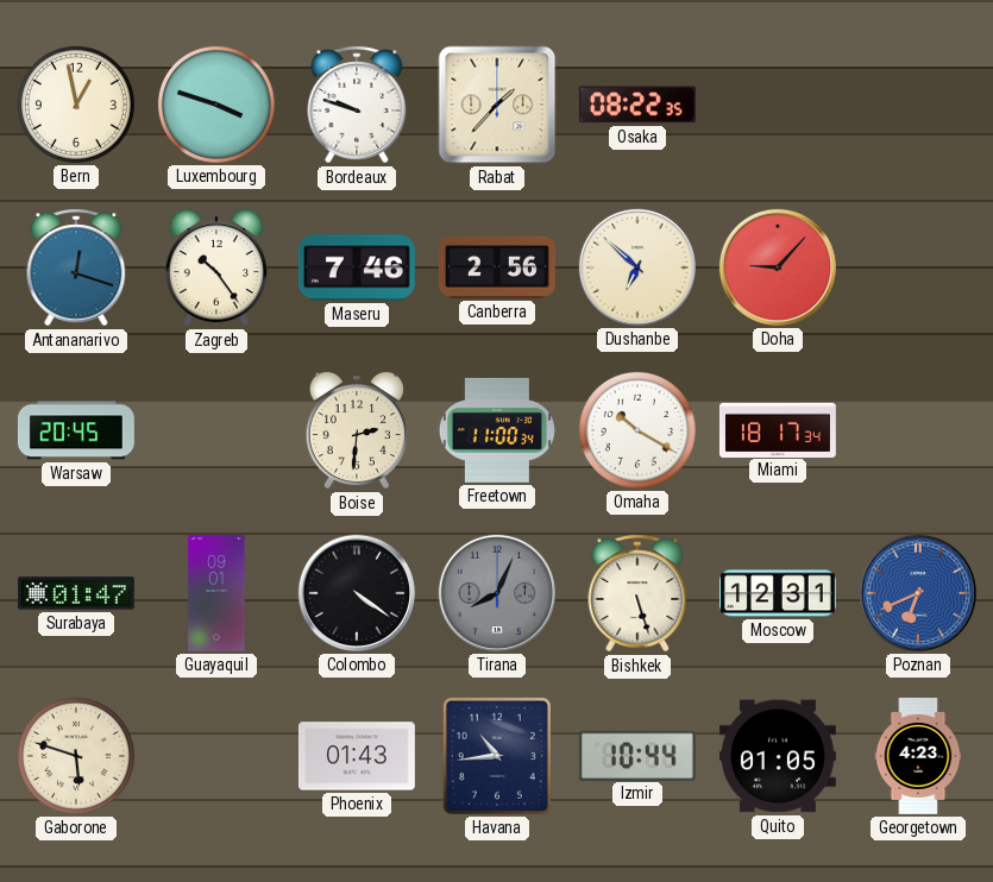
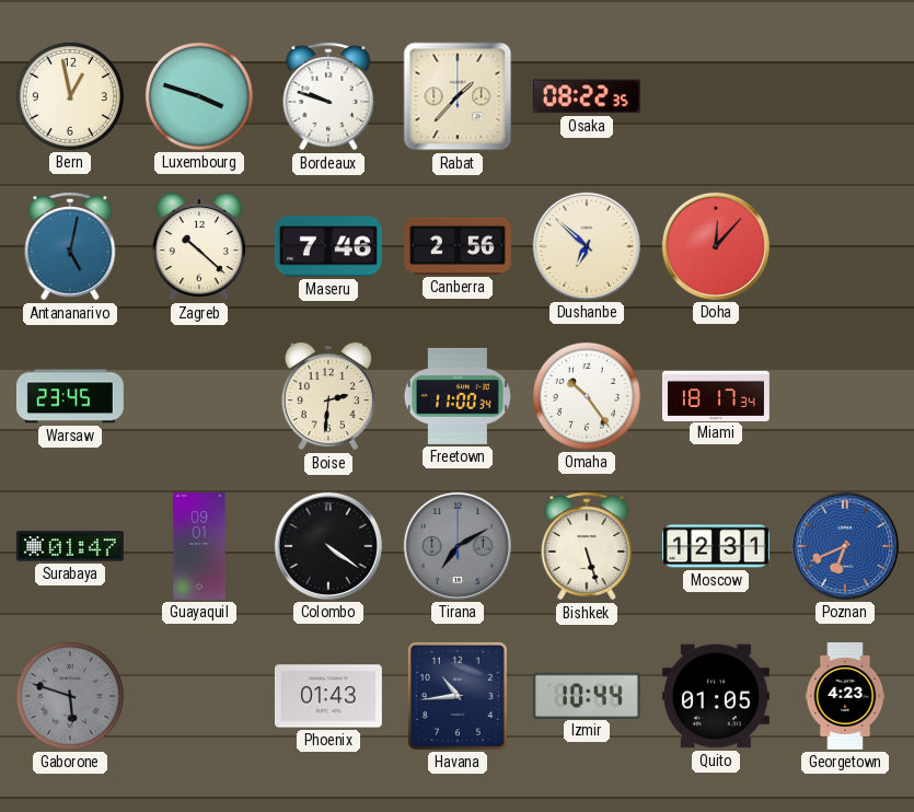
Antananarivo: 12:18 -> 5:02 (70, 246)
Zagreb: 10:24 -> 10:22 (199, 246)
Doha: 9:07 -> 12:07 (716, 246)
Warsaw: 20:45 -> 23:45 (70, 396)
Omaha: 10:20 -> 10:24 (587, 396)
Tirana: 8:04 -> 7:10 (458, 546)
Gaborone dial: cream -> grey (70, 696)
